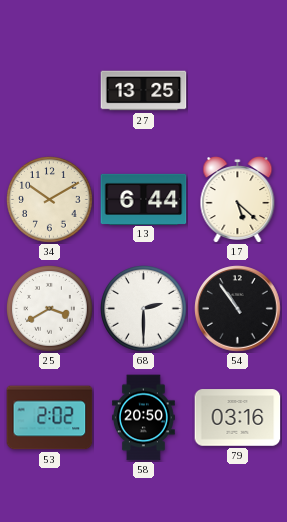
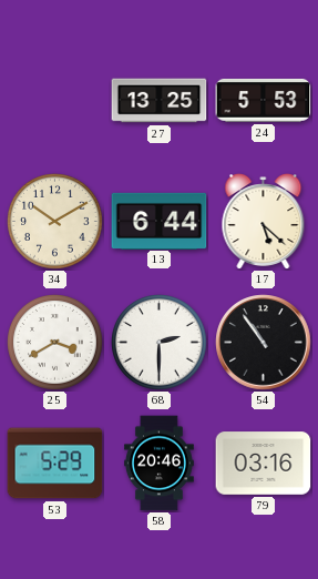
24: none -> 5:53 (264, 100)
53: 2:02 -> 5:29 (55, 464)
58: 20:50 -> 20:46 (160, 464)
